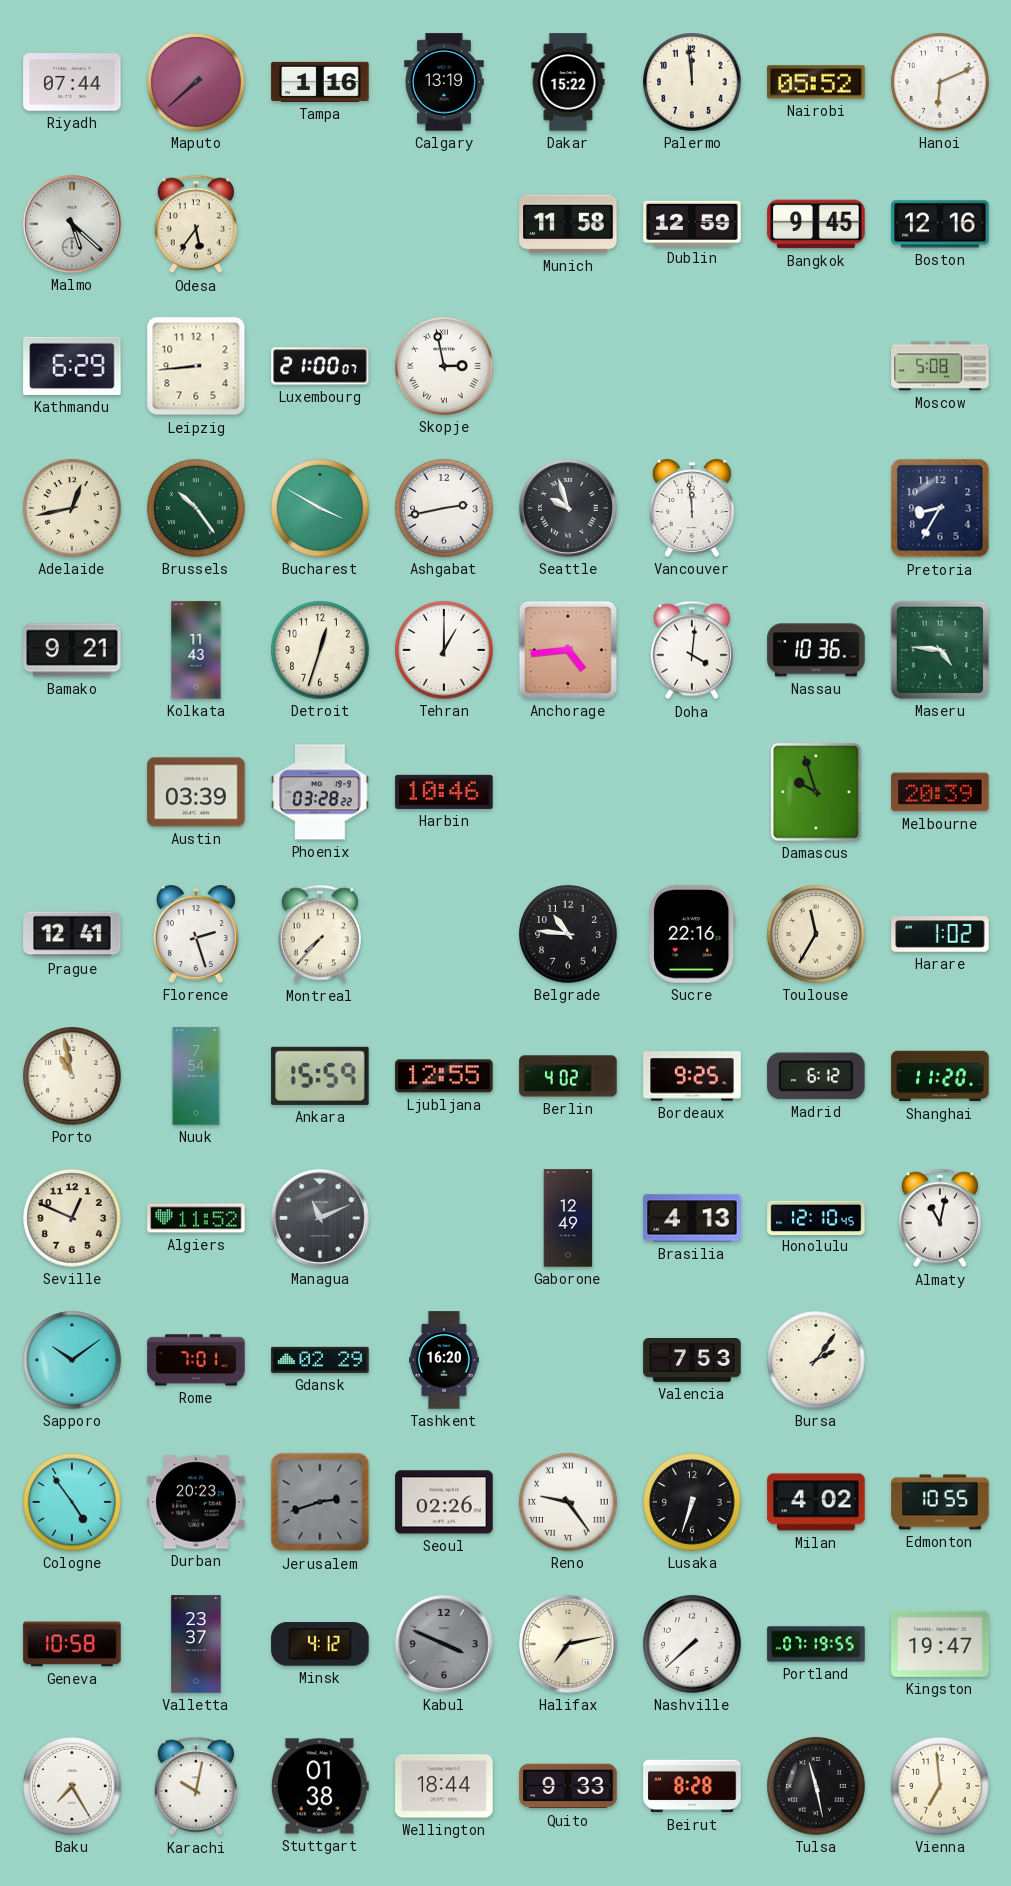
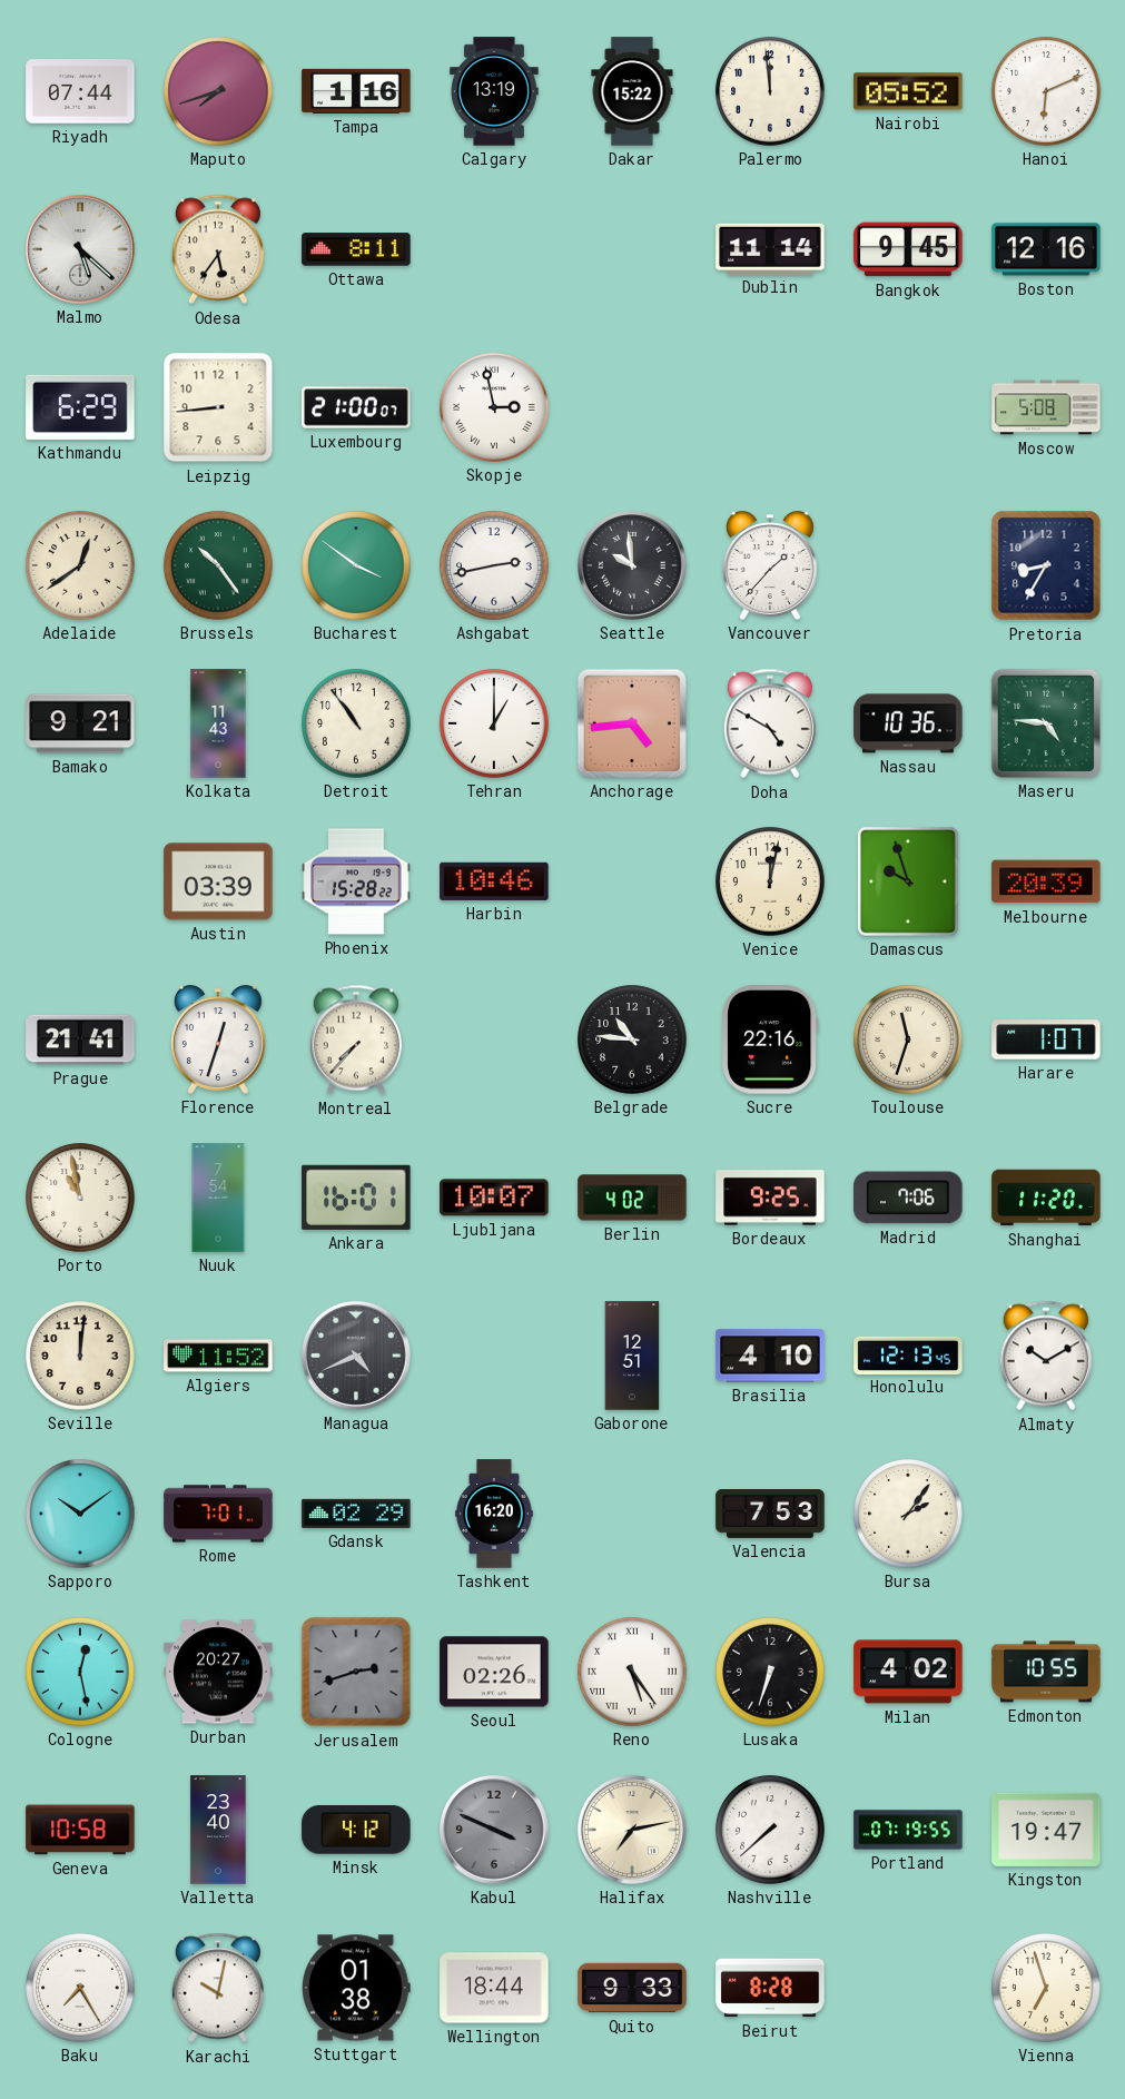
Maputo: 7:38 -> 7:42 (218, 91)
Ottawa: none -> 8:11 (356, 249)
Munich: 11:58 -> none (568, 224)
Dublin: 12:59 -> 11:14 (770, 248)
Adelaide: 12:43 -> 12:39 (80, 565)
Bucharest: 3:50 -> 3:51 (356, 565)
Seattle: 9:57 -> 9:59 (632, 565)
Vancouver: 11:59 -> 1:37 (770, 565)
Detroit: 12:33 -> 10:54 (356, 723)
Doha: 4:01 -> 4:50 (770, 723)
Phoenix: 03:28 -> 15:28 (356, 881)
Venice: none -> 12:02 (770, 881)
Prague: 12:41 -> 21:41 (80, 1039)
Florence: 2:27 -> 12:33 (218, 1039)
Toulouse: 11:35 -> 11:33 (908, 1039)
Harare: 1:02 -> 1:07 (1046, 1039)
Ankara: 15:59 -> 16:01 (356, 1198)
Ljubljana: 12:55 -> 10:07 (494, 1198)
Madrid: 6:12 -> 7:06 (908, 1198)
Seville: 12:49 -> 12:01 (80, 1356)
Managua: 11:11 -> 4:41 (356, 1356)
Gaborone: 12:49 -> 12:51 (632, 1356)
Brasilia: 4:13 -> 4:10 (770, 1356)
Honolulu: 12:10 -> 12:13 (908, 1354)
Almaty: 11:02 -> 10:10 (1046, 1356)
Cologne: 4:54 -> 12:28 (80, 1672)
Durban: 20:23 -> 20:27 (218, 1672)
Reno: 9:24 -> 5:24 (632, 1672)
Valletta: 23:37 -> 23:40 (218, 1830)
Tulsa: 11:28 -> none (816, 1786)
Vienna: 6:59 -> 6:57 (1046, 1988)
